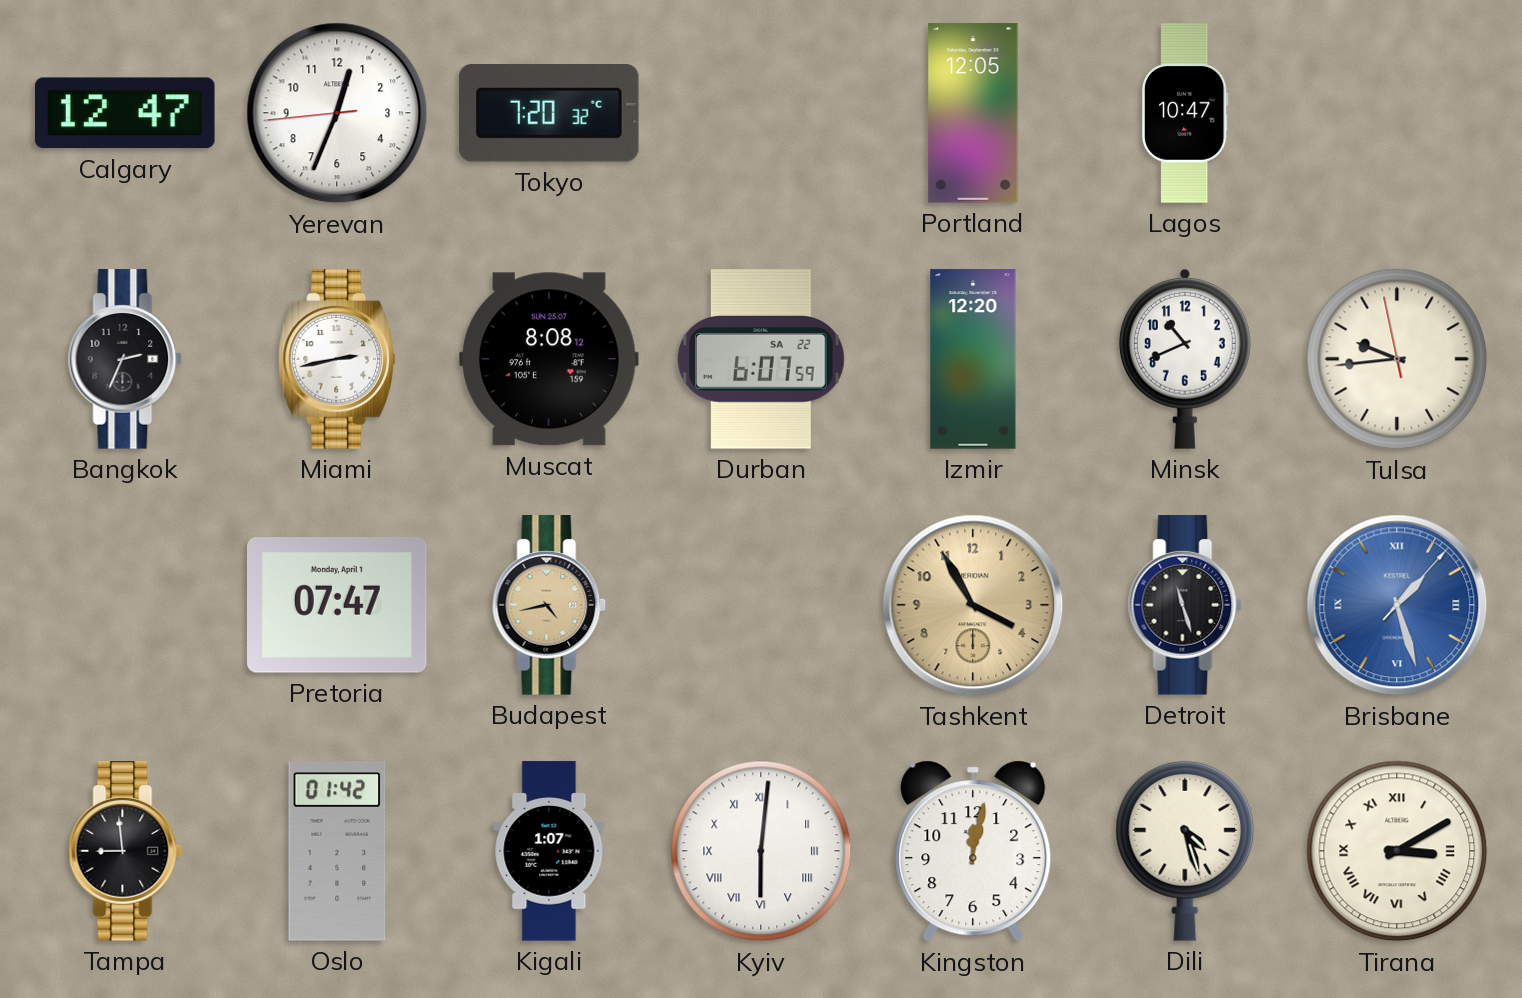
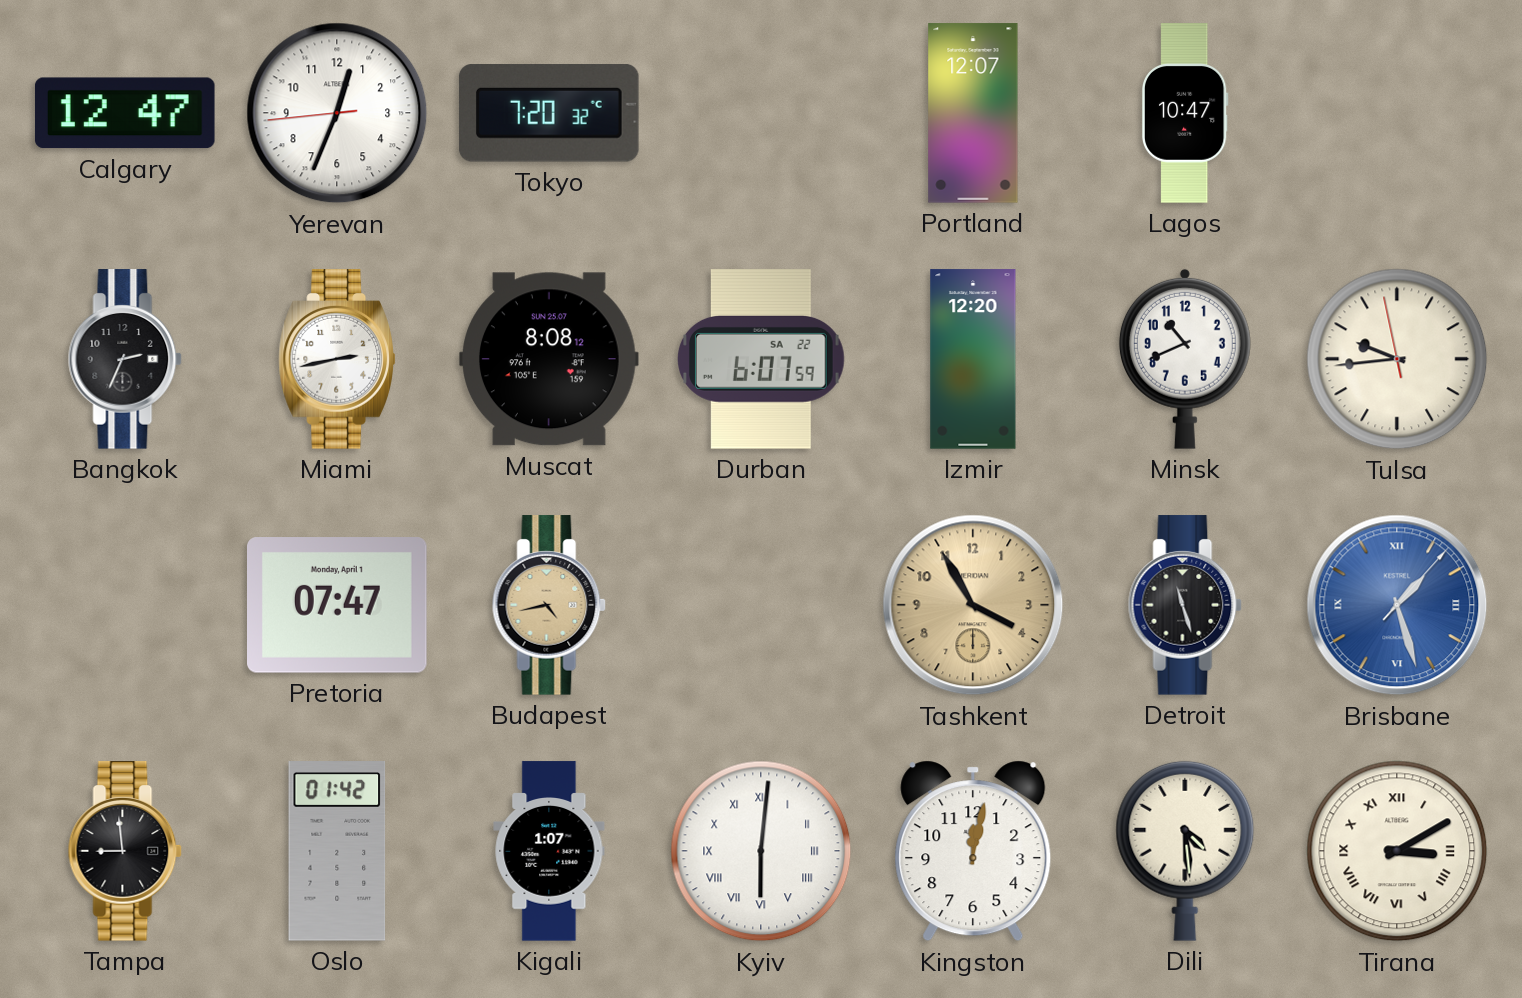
Portland: 12:05 -> 12:07 (973, 113)
Dili: 4:27 -> 4:29 (1185, 851)
